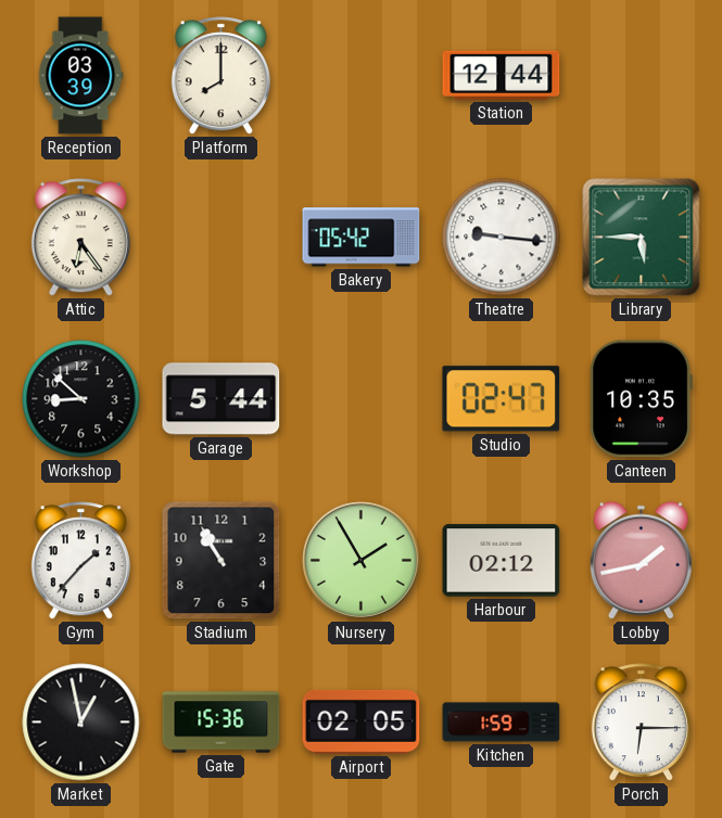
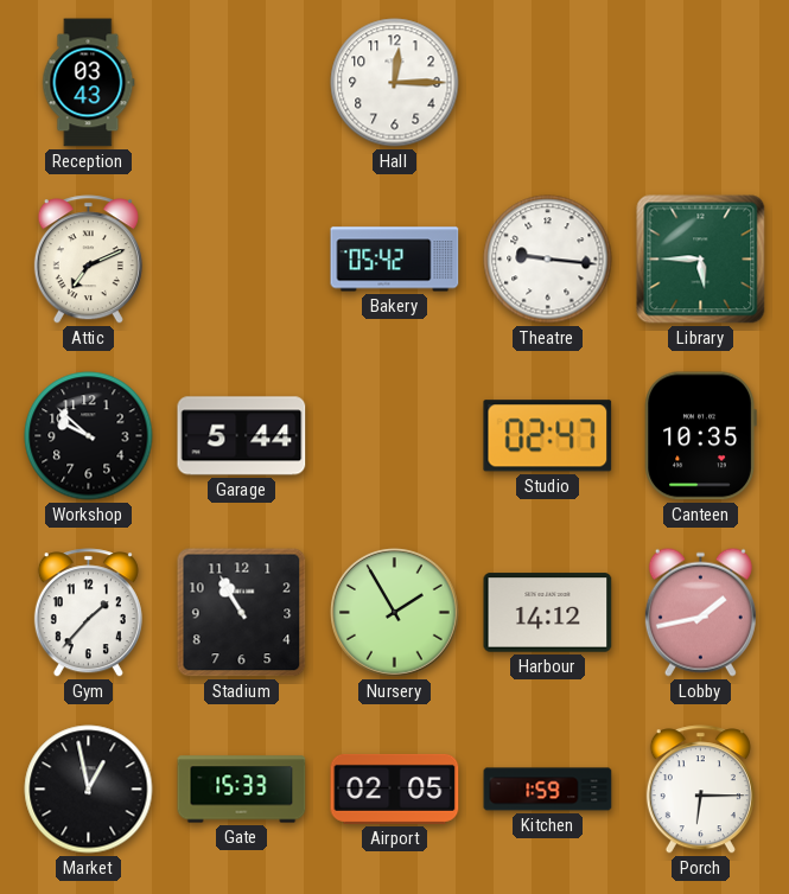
Reception: 03:39 -> 03:43 (89, 83)
Platform: 8:00 -> none (220, 76)
Hall: none -> 12:15 (395, 83)
Station: 12:44 -> none (502, 75)
Attic: 6:24 -> 7:11 (88, 260)
Workshop: 8:52 -> 9:52 (89, 436)
Harbour: 02:12 -> 14:12 (548, 613)
Gate: 15:36 -> 15:33 (242, 790)
